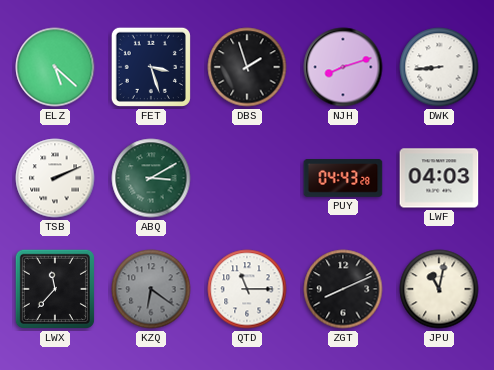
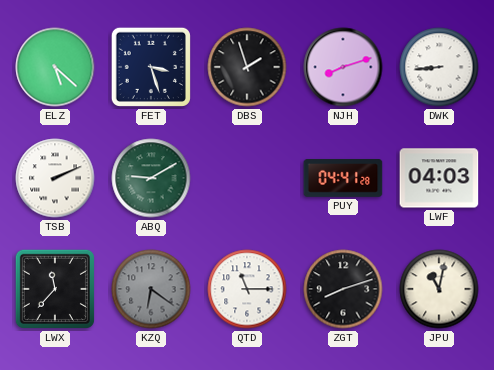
ABQ: 3:10 -> 9:10 (151, 178)
PUY: 04:43 -> 04:41 (343, 178)
ZGT: 8:11 -> 8:12 (343, 289)
